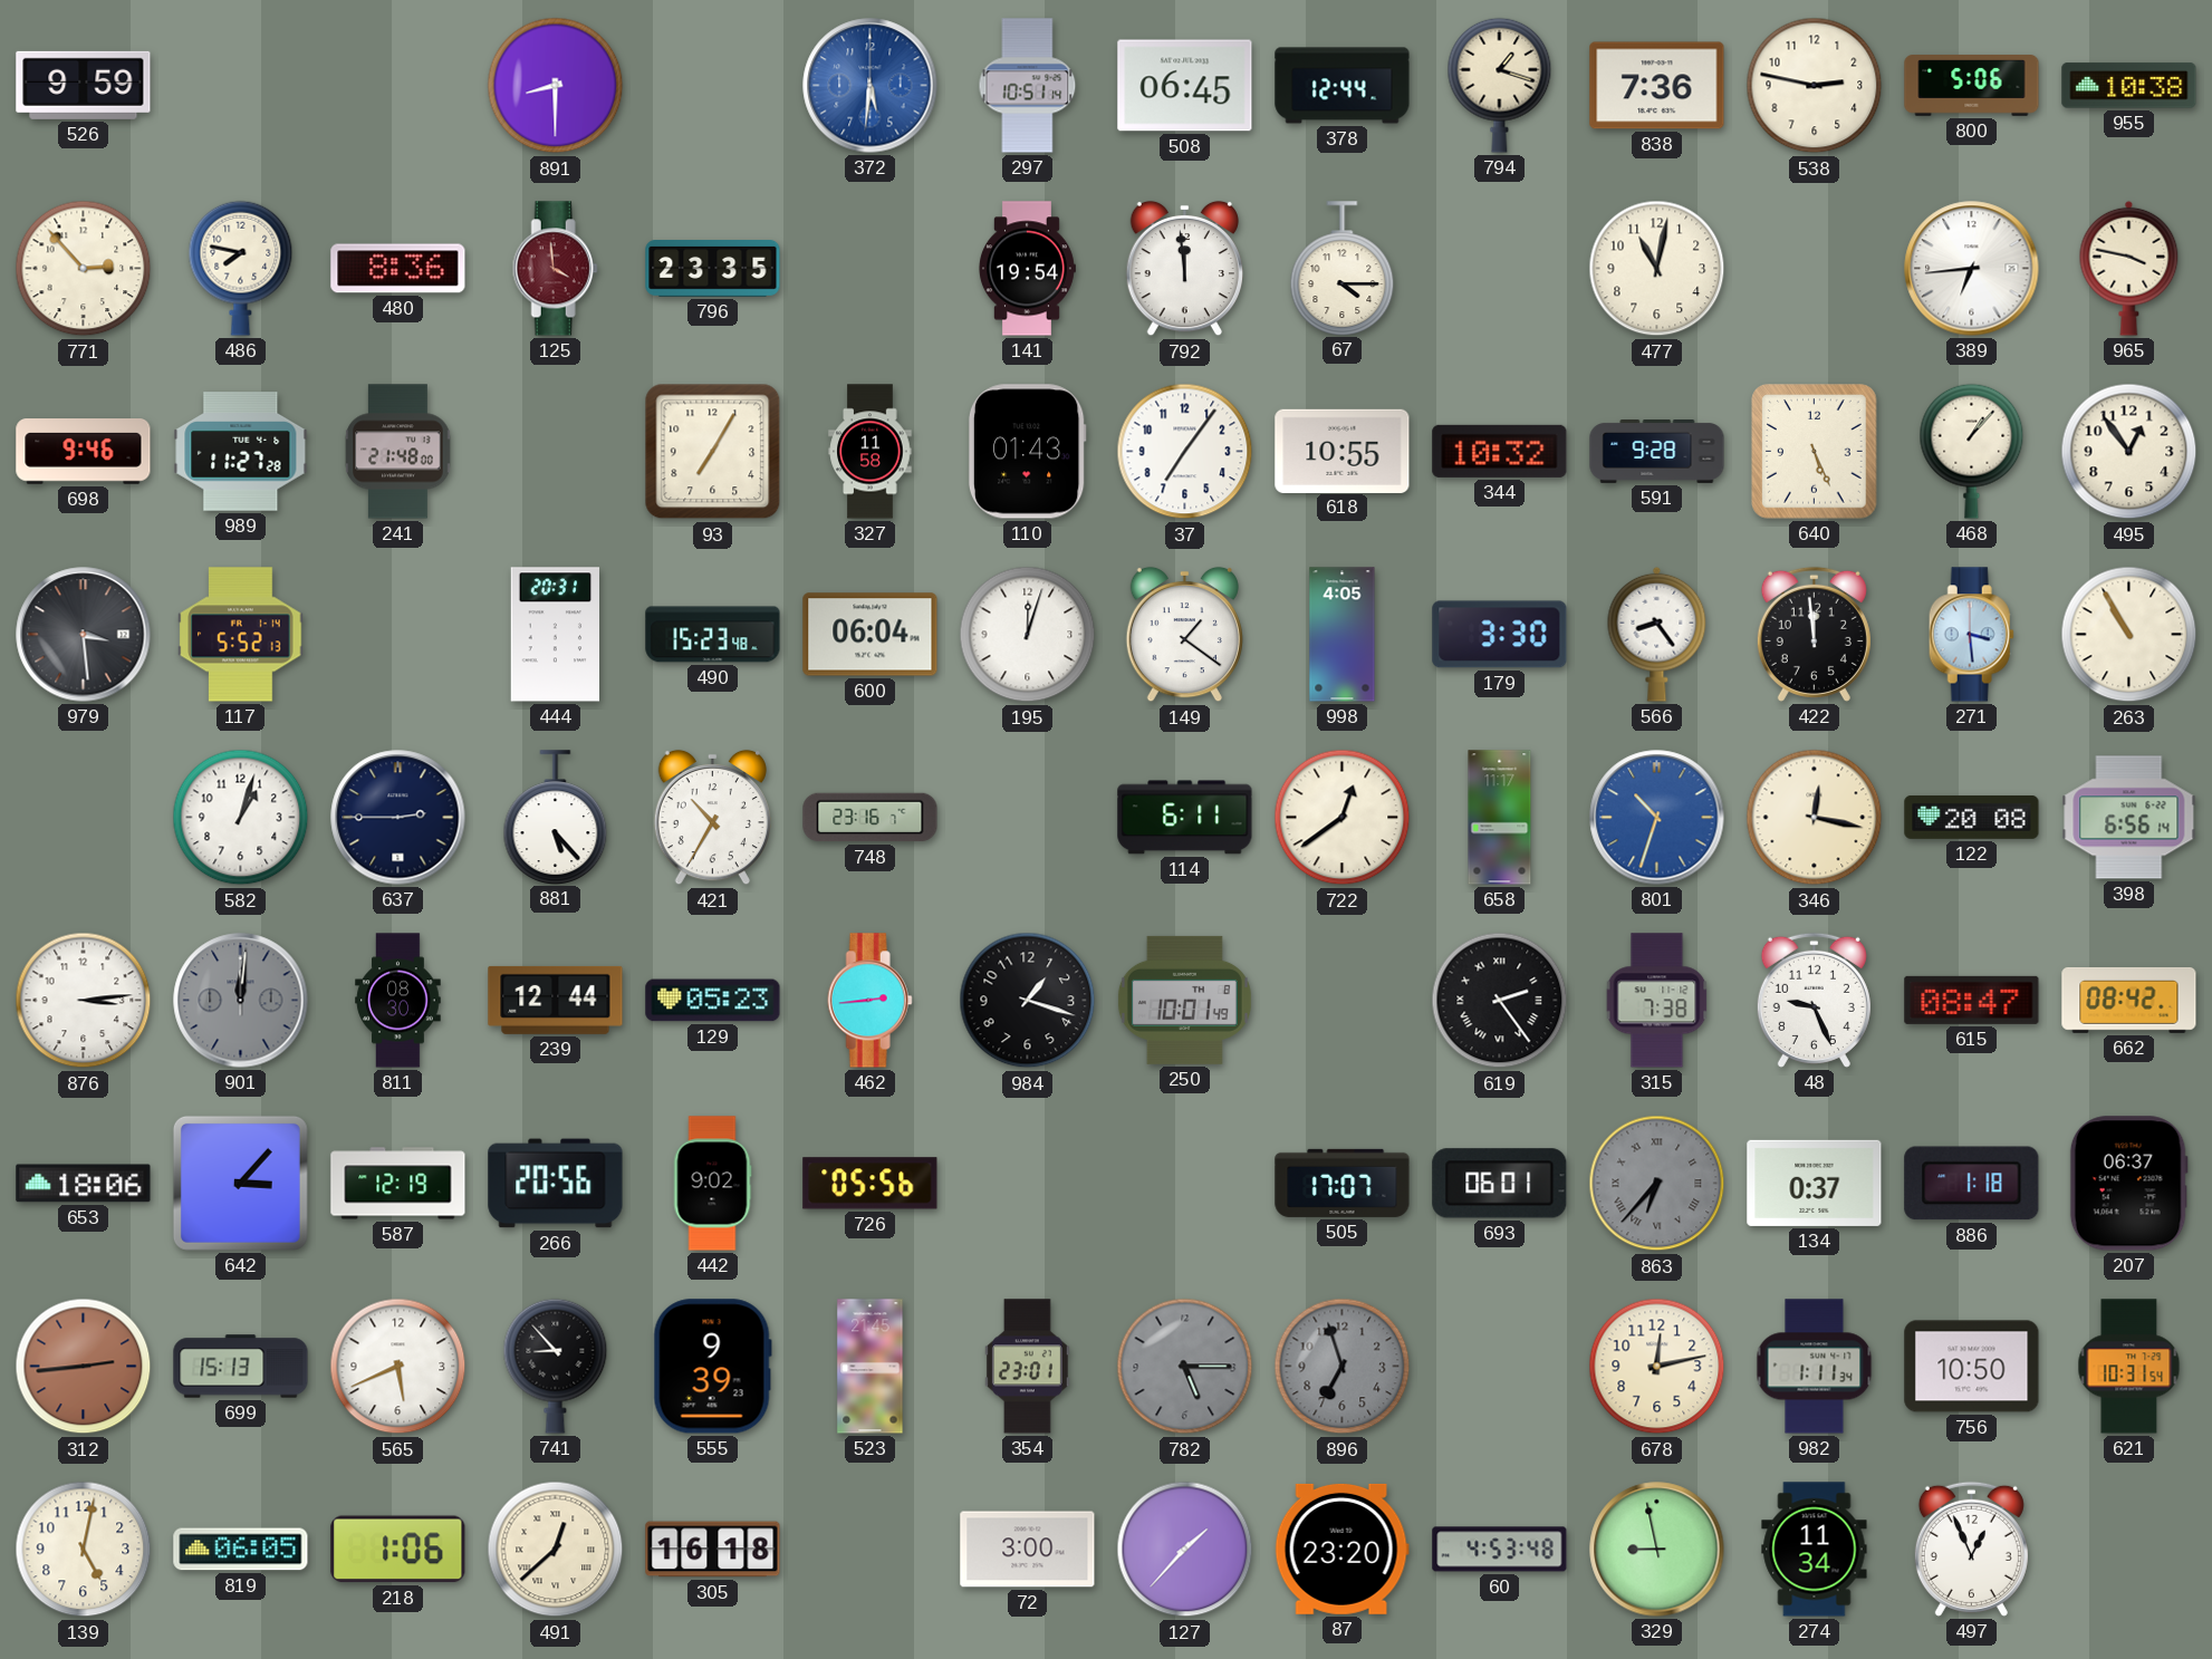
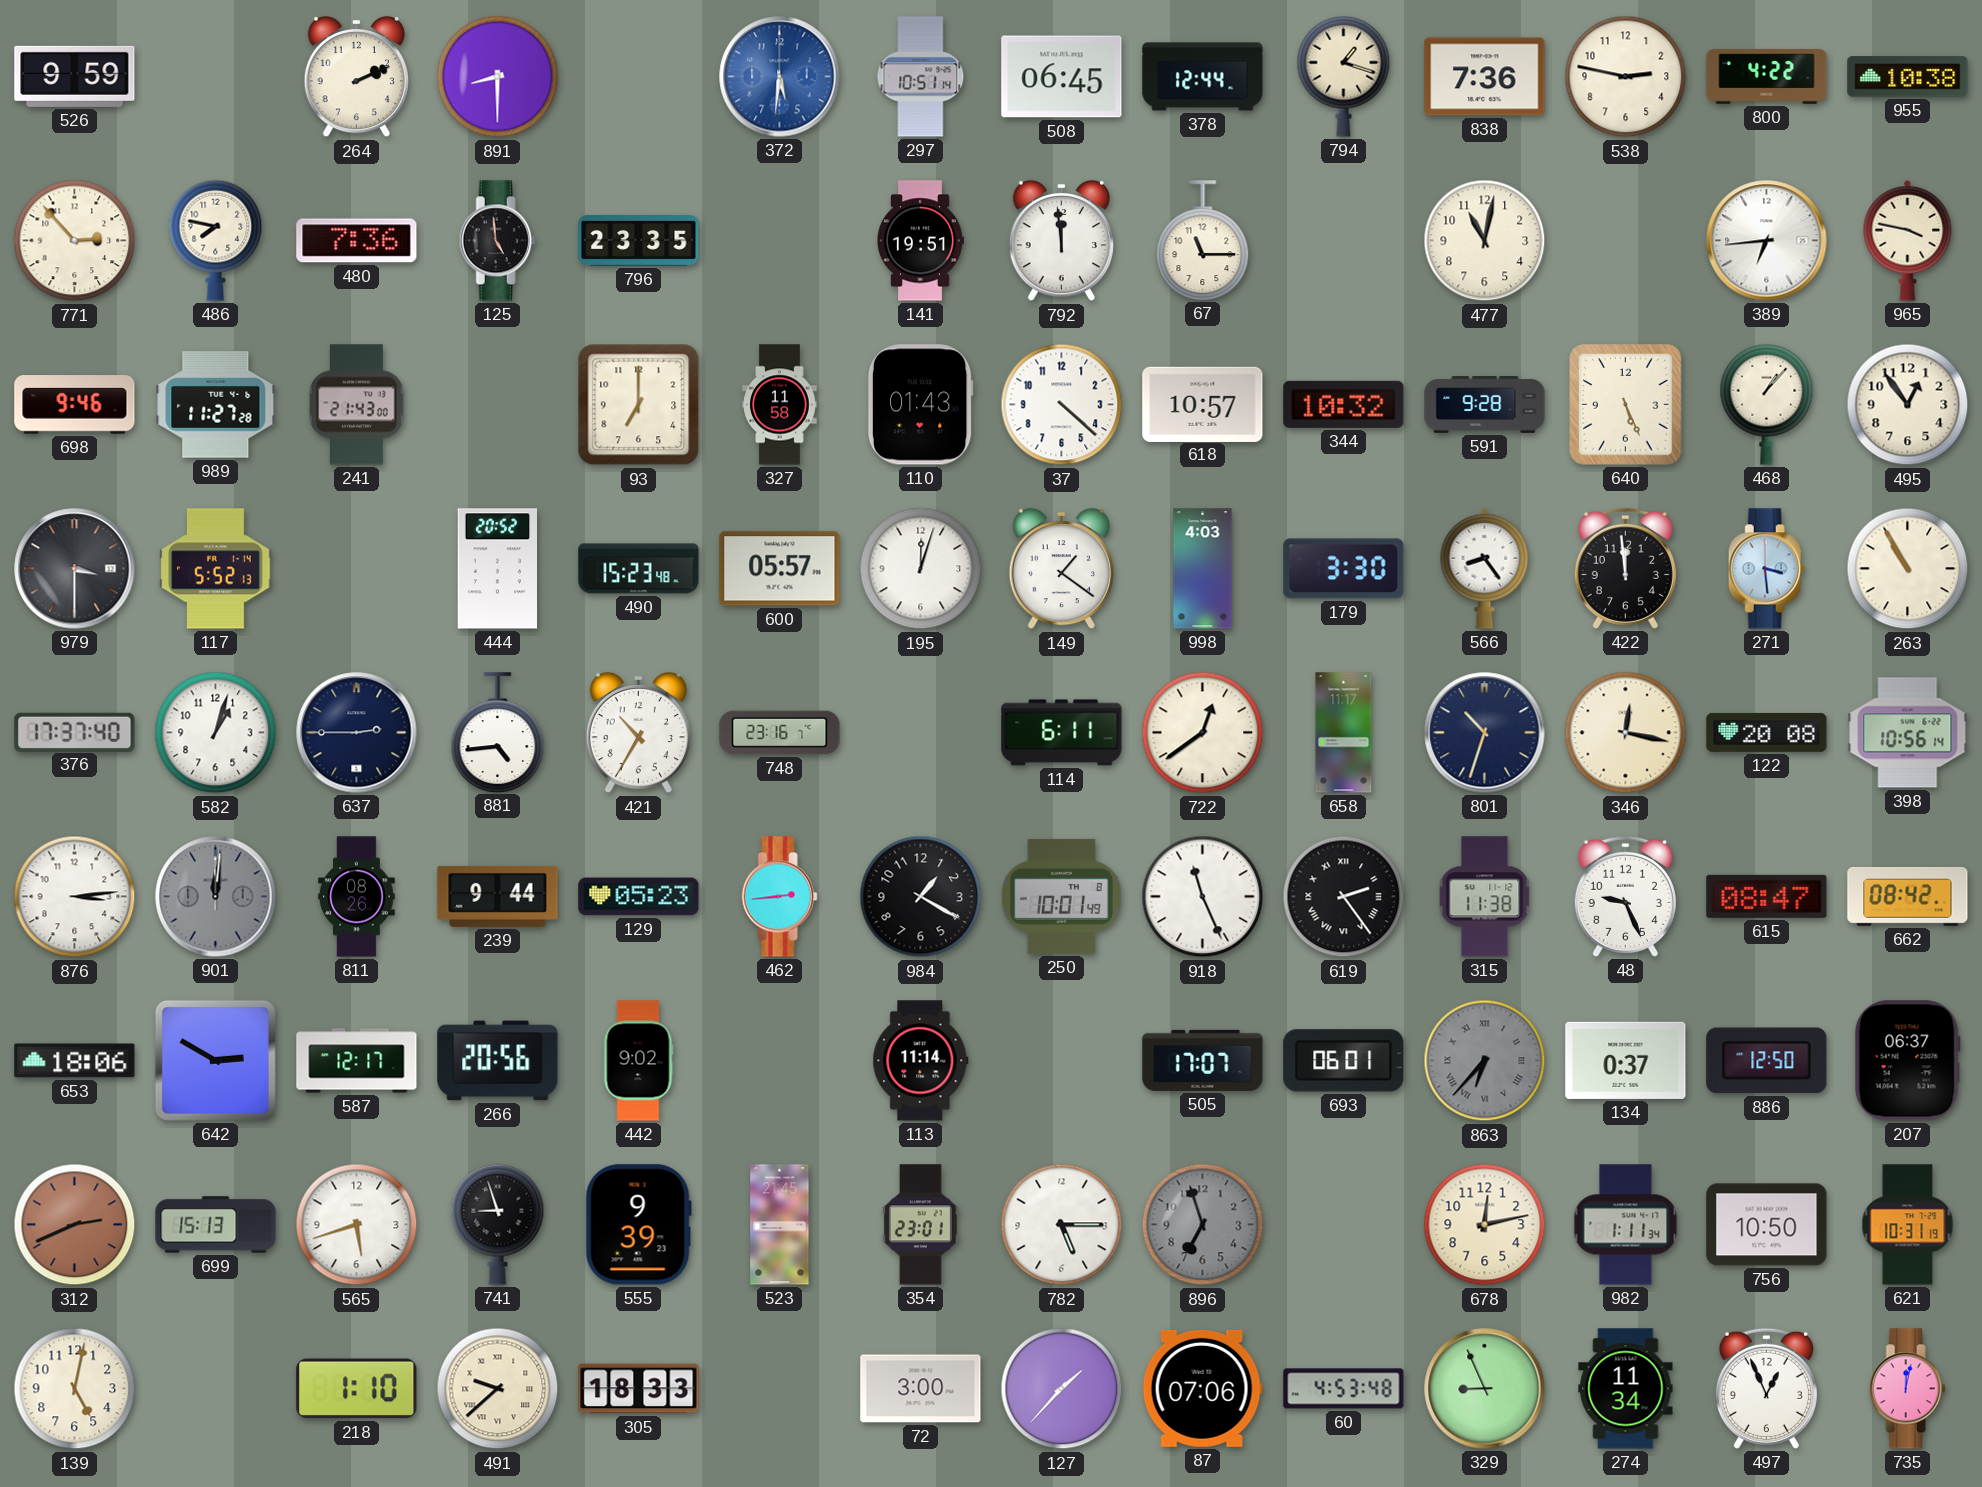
264: none -> 2:11 (356, 77)
800: 5:06 -> 4:22 (1767, 77)
480: 8:36 -> 7:36 (357, 241)
125: 3:59 -> 4:59 (497, 241)
125 dial: burgundy -> black (497, 241)
141: 19:54 -> 19:51 (921, 241)
67: 4:15 -> 11:15 (1203, 240)
241: 21:48 -> 21:43 (357, 405)
93: 7:05 -> 7:00 (639, 405)
37: 7:06 -> 4:22 (1062, 405)
618: 10:55 -> 10:57 (1203, 404)
979: 3:29 -> 3:30 (75, 569)
444: 20:31 -> 20:52 (498, 569)
600: 06:04 -> 05:57 (780, 569)
998: 4:05 -> 4:03 (1203, 569)
376: none -> 17:37 (75, 732)
881: 5:23 -> 4:44 (498, 732)
801 dial: blue -> navy (1485, 733)
398: 6:56 -> 10:56 (1908, 733)
811: 08:30 -> 08:26 (357, 897)
239: 12:44 -> 9:44 (498, 896)
984: 1:18 -> 1:20 (921, 897)
918: none -> 11:26 (1203, 897)
315: 7:38 -> 11:38 (1485, 897)
642: 3:07 -> 2:50 (215, 1060)
587: 12:19 -> 12:17 (357, 1061)
726: 05:56 -> none (871, 1184)
113: none -> 11:14 (921, 1061)
886: 1:18 -> 12:50 (1767, 1061)
312: 2:44 -> 2:41 (75, 1225)
565: 5:41 -> 5:42 (357, 1225)
741: 8:53 -> 8:57 (498, 1224)
782 dial: grey -> white (1062, 1225)
621: 10:31:54 -> 10:31:19 (1908, 1225)
819: 06:05 -> none (241, 1550)
218: 1:06 -> 1:10 (357, 1389)
491: 12:38 -> 9:38 (498, 1389)
305: 16:18 -> 18:33 (639, 1389)
87: 23:20 -> 07:06 (1202, 1388)
329: 8:58 -> 8:56 (1485, 1389)
735: none -> 12:02 (1907, 1389)
